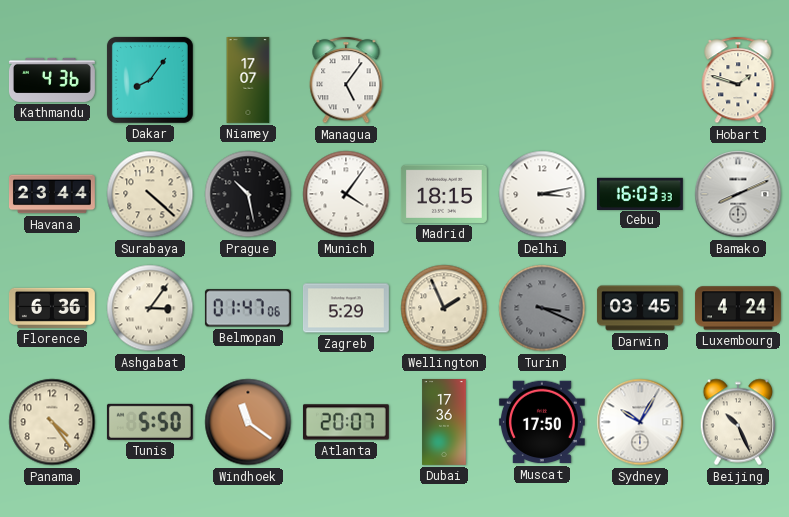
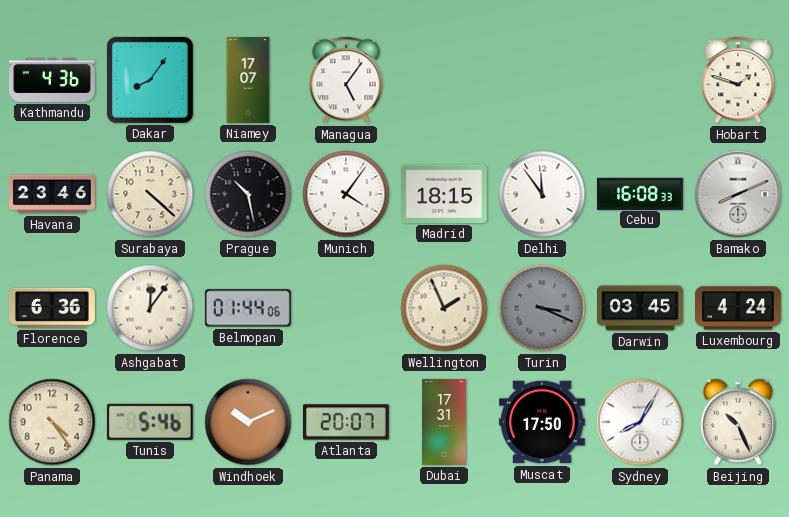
Havana: 23:44 -> 23:46 (52, 194)
Delhi: 3:13 -> 11:54 (542, 194)
Cebu: 16:03 -> 16:08 (640, 193)
Ashgabat: 3:06 -> 12:06 (150, 308)
Belmopan: 01:47 -> 01:44 (248, 308)
Zagreb: 5:29 -> none (346, 308)
Tunis: 5:50 -> 5:46 (150, 422)
Windhoek: 11:21 -> 10:11 (248, 422)
Dubai: 17:36 -> 17:31 (444, 423)
Sydney: 10:05 -> 8:05 (640, 422)
